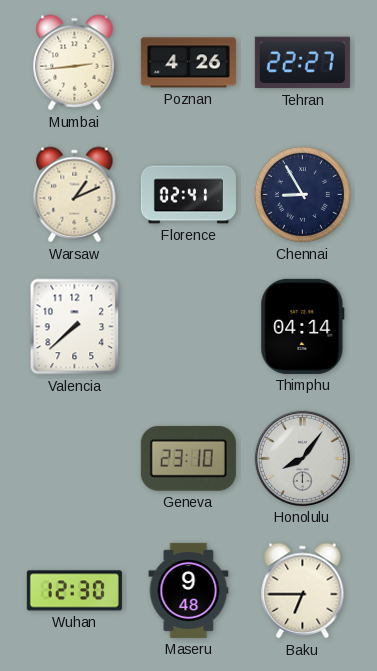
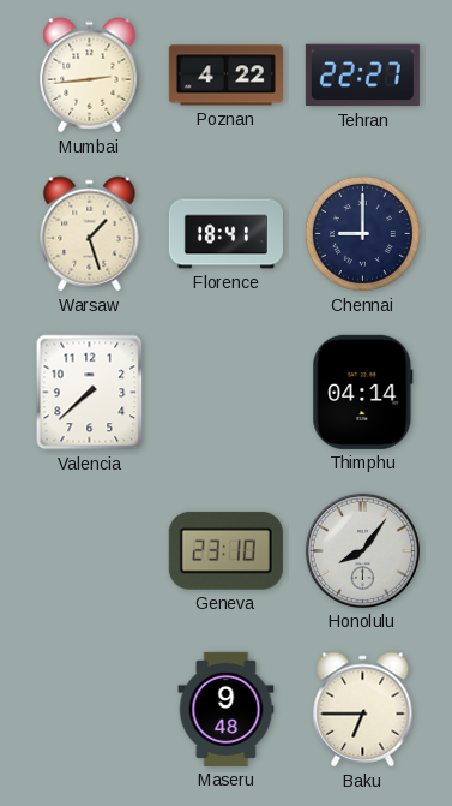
Poznan: 4:26 -> 4:22 (225, 76)
Warsaw: 1:11 -> 1:27 (90, 234)
Florence: 02:41 -> 18:41 (225, 234)
Chennai: 8:55 -> 9:00 (362, 233)
Wuhan: 12:30 -> none (74, 591)
